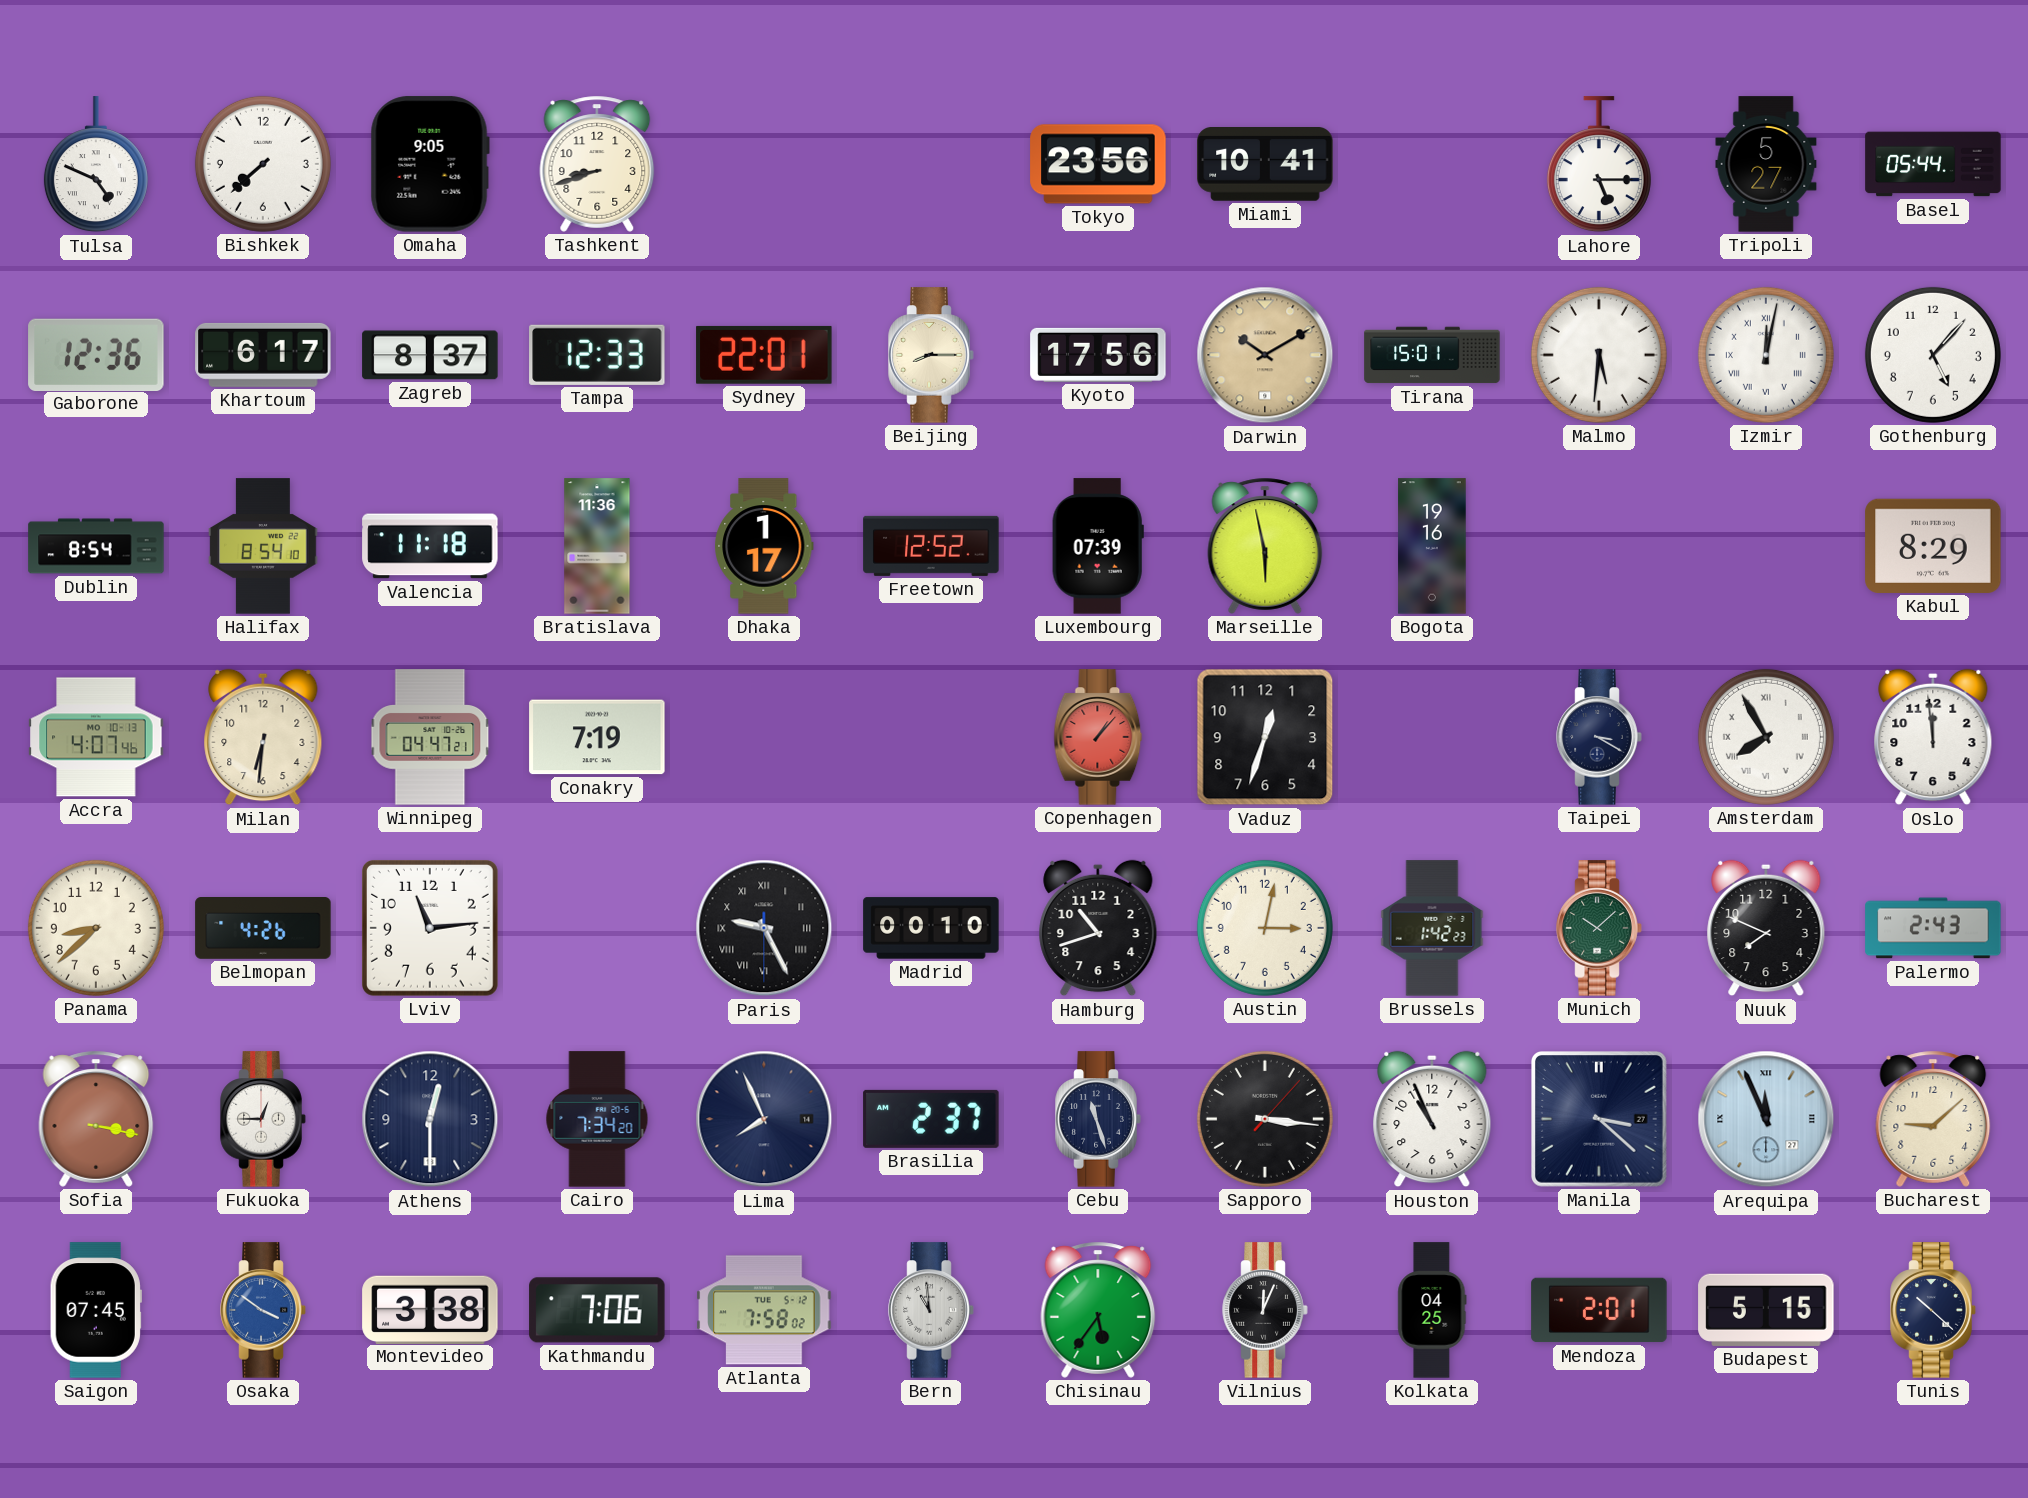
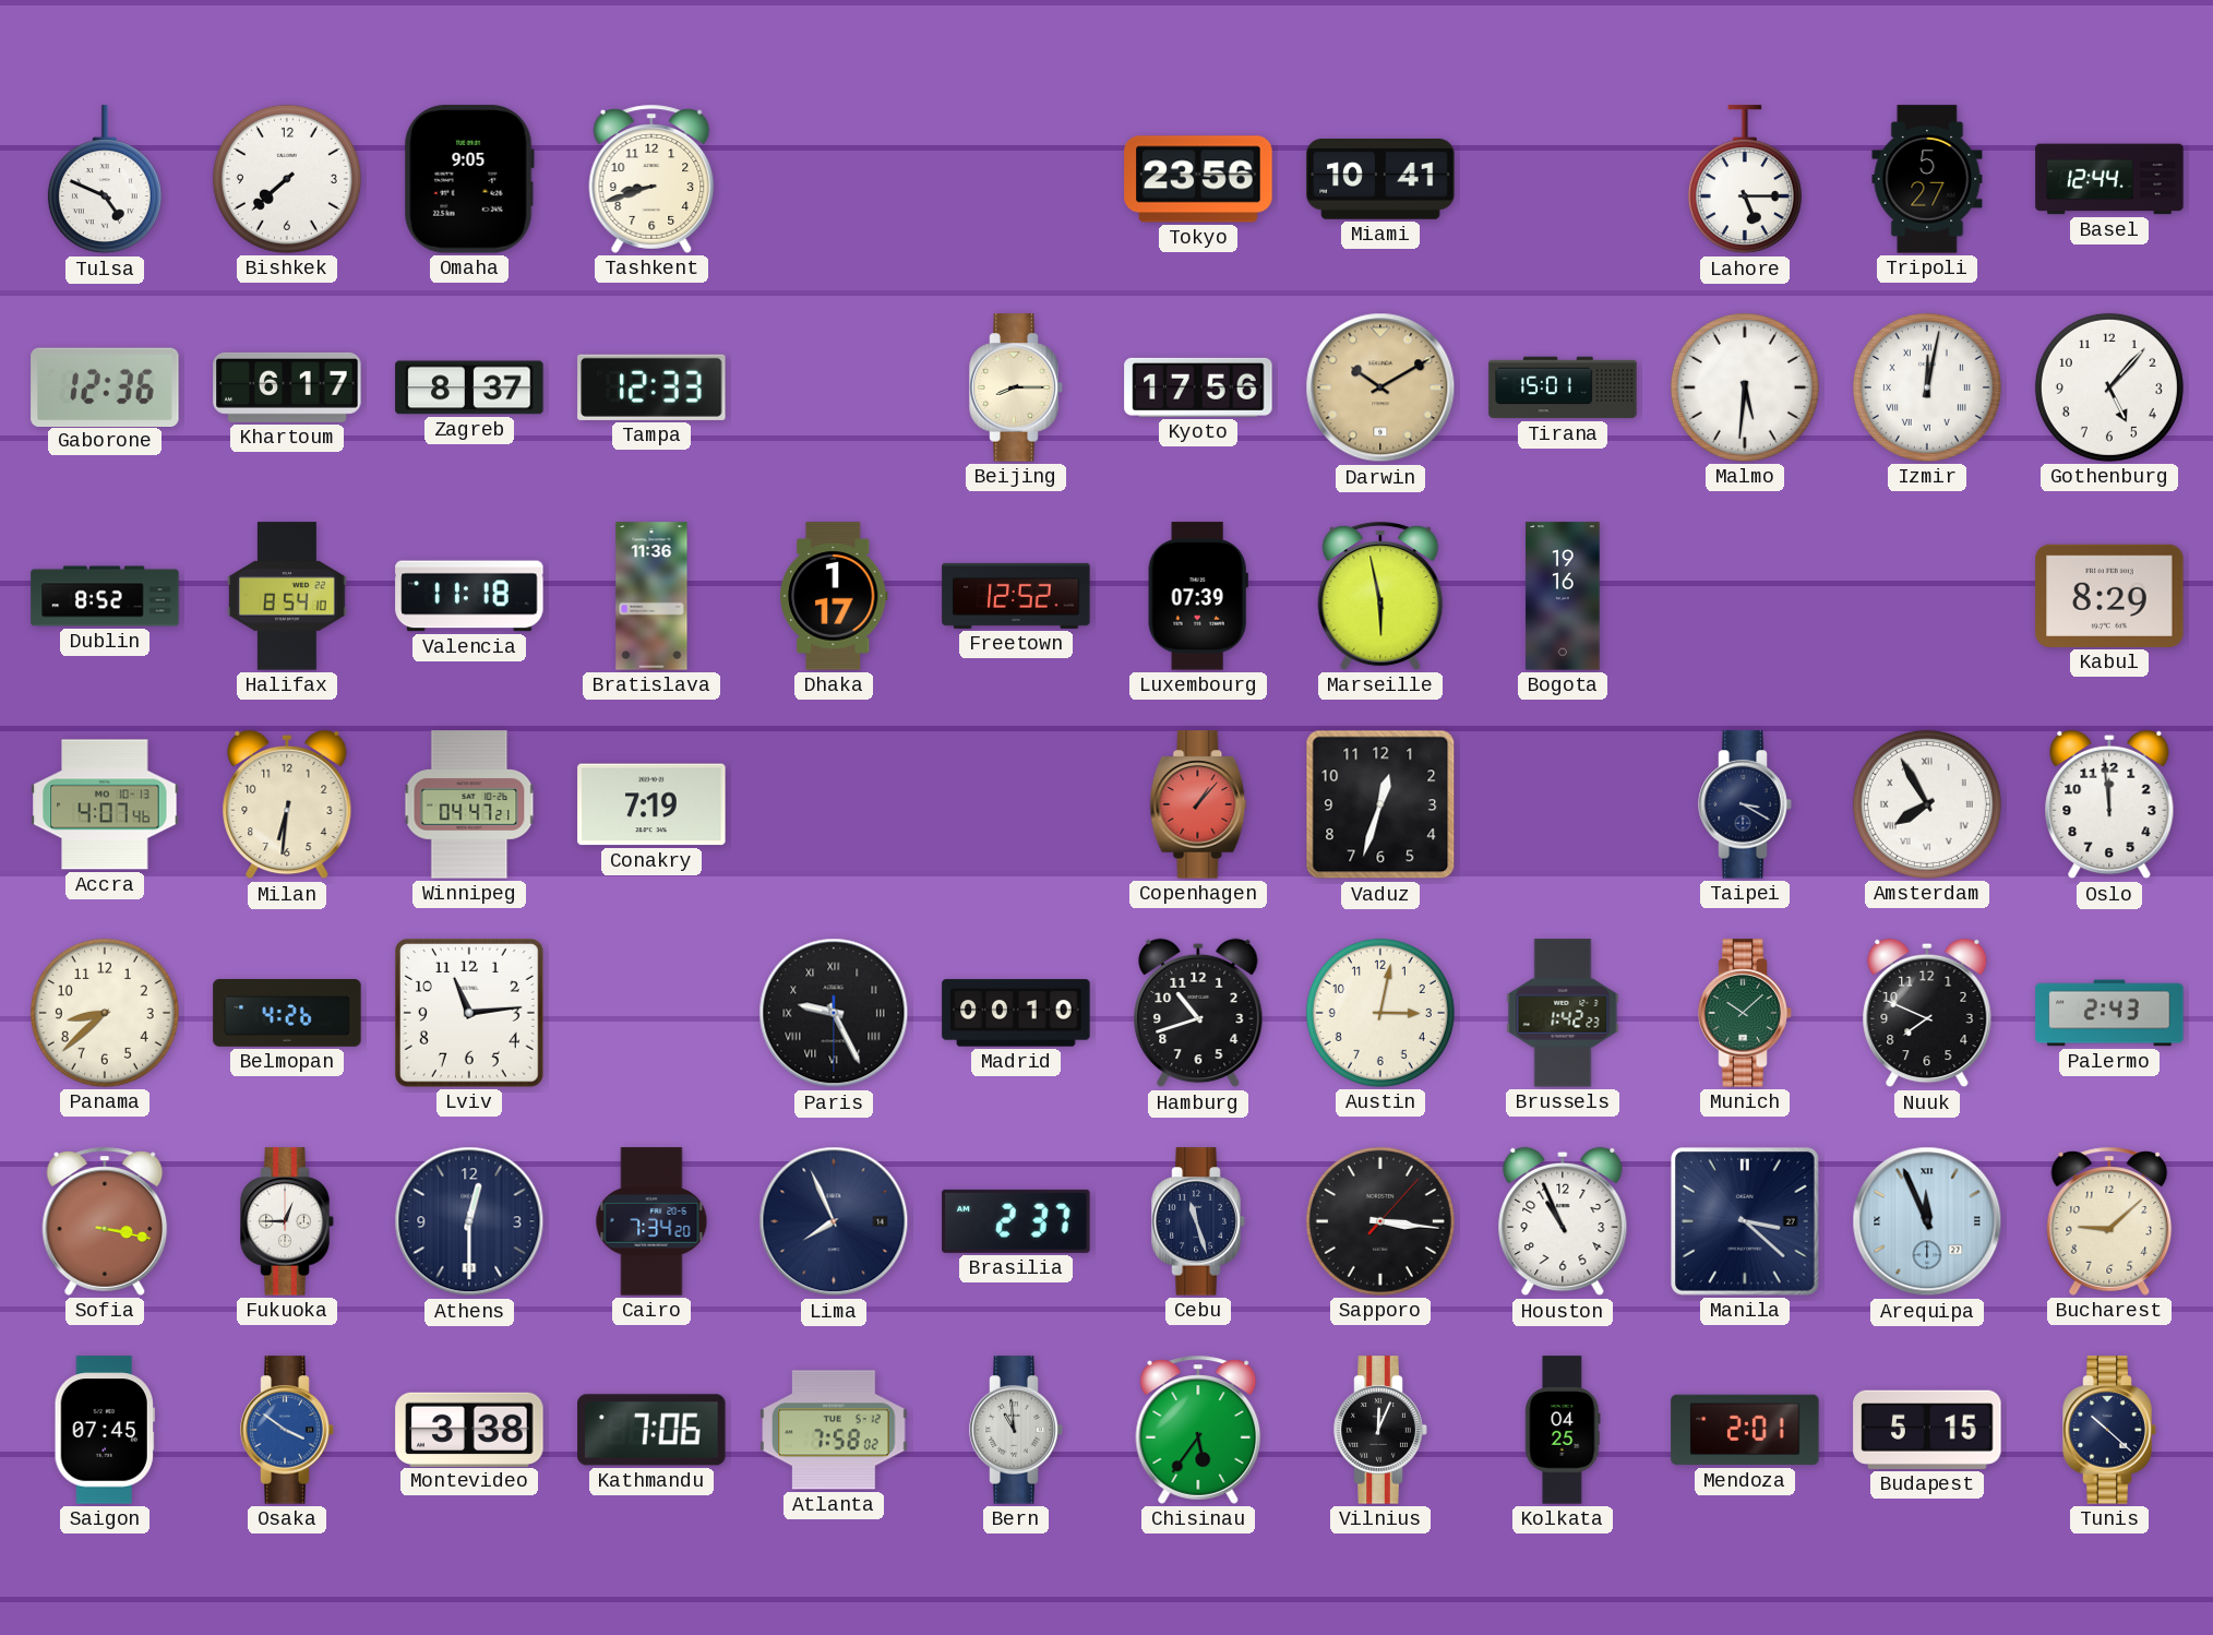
Basel: 05:44 -> 12:44 (2109, 179)
Sydney: 22:01 -> none (764, 355)
Dublin: 8:54 -> 8:52 (105, 596)
